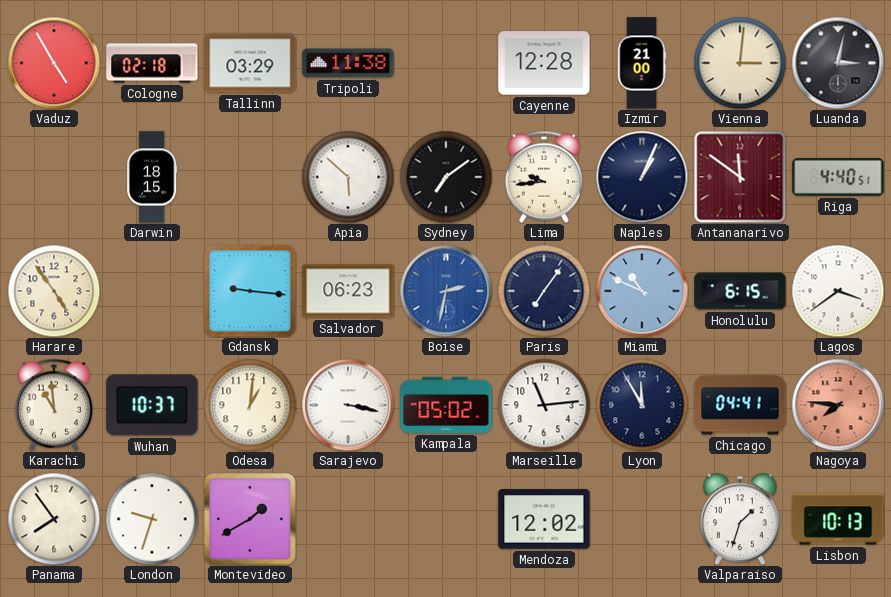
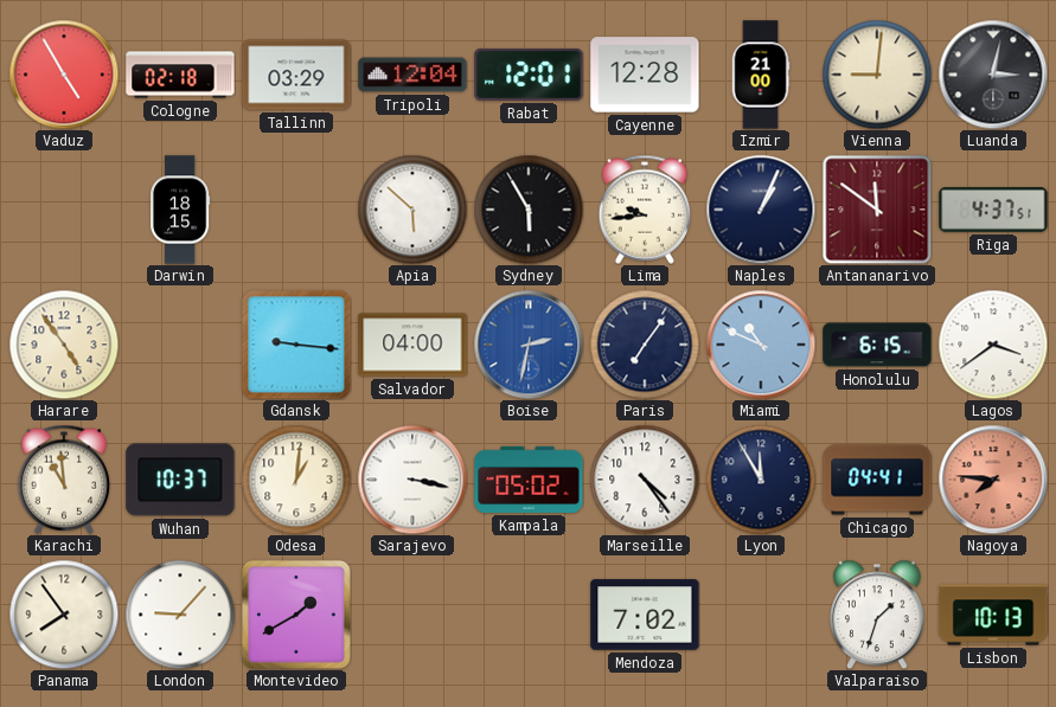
Tripoli: 11:38 -> 12:04 (412, 75)
Rabat: none -> 12:01 (529, 75)
Vienna: 3:01 -> 9:01 (877, 75)
Sydney: 7:09 -> 5:55 (529, 210)
Riga: 4:40 -> 4:37 (993, 211)
Salvador: 06:23 -> 04:00 (412, 345)
Marseille: 11:14 -> 4:24 (645, 480)
London: 9:33 -> 9:07 (180, 615)
Mendoza: 12:02 -> 7:02 (645, 615)
